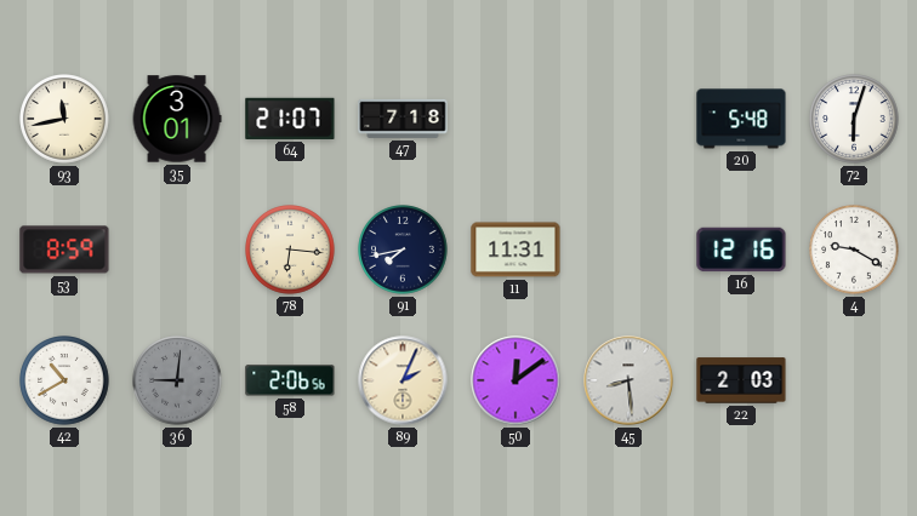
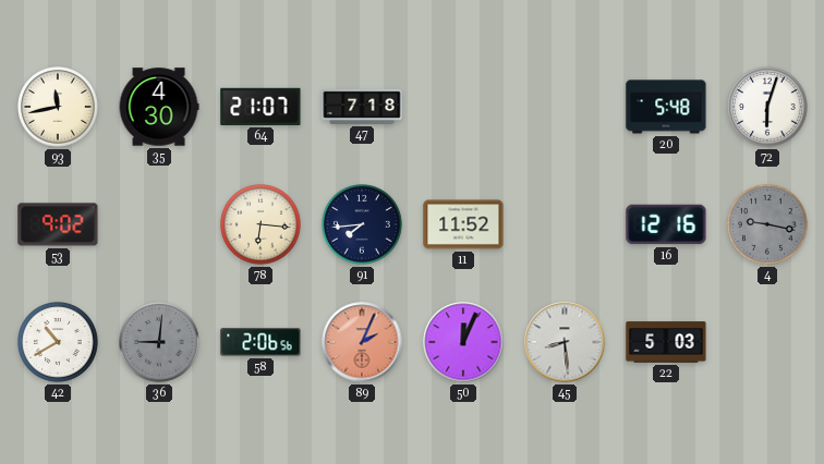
35: 3:01 -> 4:30 (159, 107)
53: 8:59 -> 9:02 (58, 224)
91: 7:43 -> 7:44 (362, 224)
11: 11:31 -> 11:52 (463, 224)
4: 9:20 -> 9:17 (767, 224)
4 dial: white -> grey (767, 224)
89 dial: cream -> salmon (362, 342)
50: 12:09 -> 12:04 (463, 342)
22: 2:03 -> 5:03 (666, 342)
